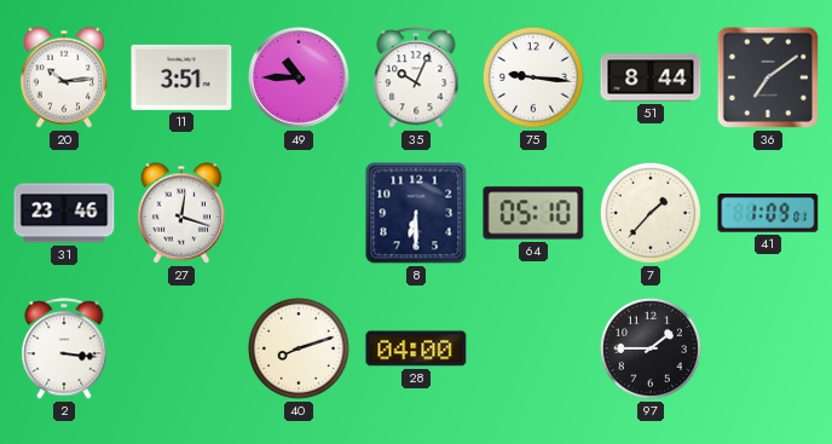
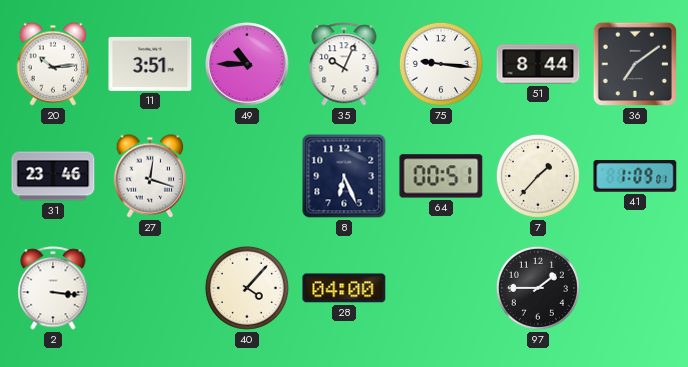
8: 6:30 -> 6:26 (344, 176)
64: 05:10 -> 00:51 (441, 176)
40: 8:12 -> 4:07 (247, 288)
